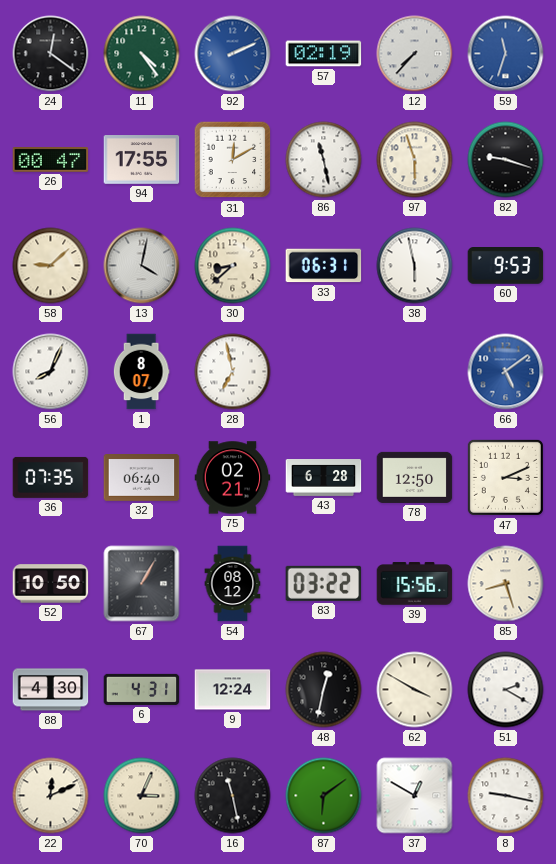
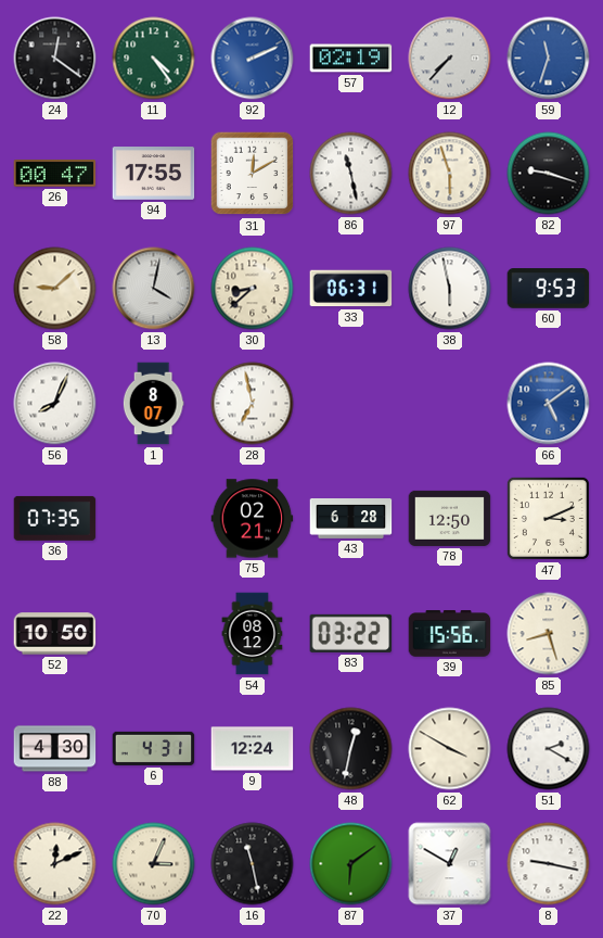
32: 06:40 -> none (142, 478)
67: 1:05 -> none (142, 584)
